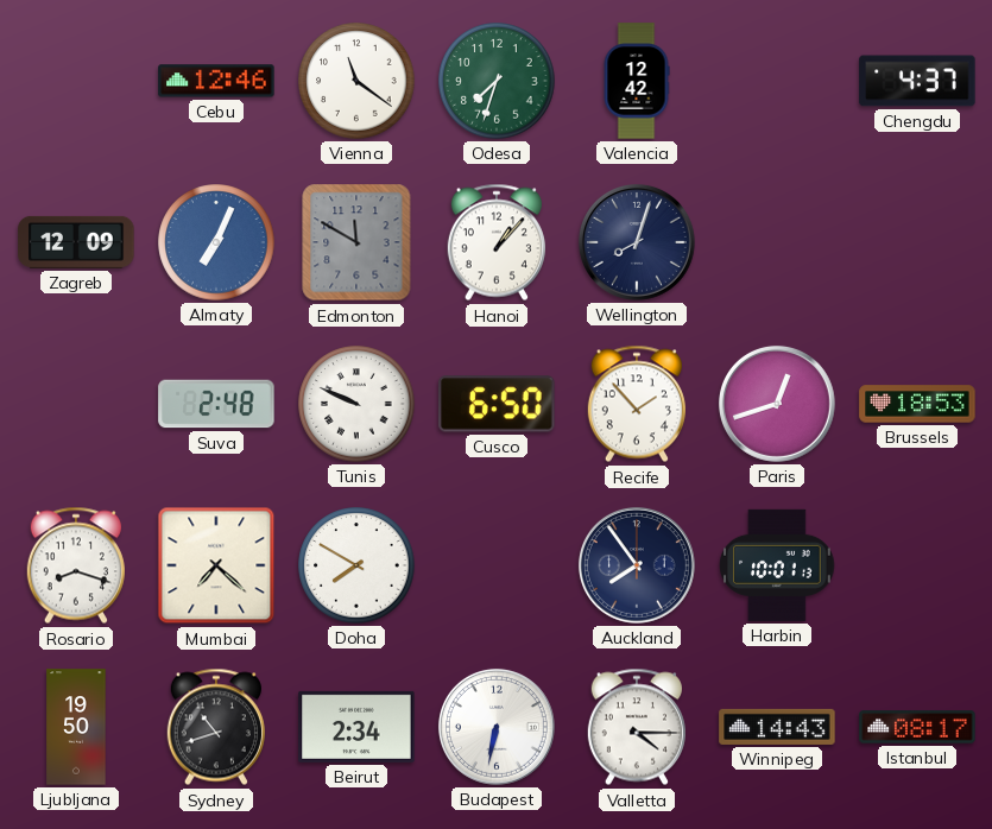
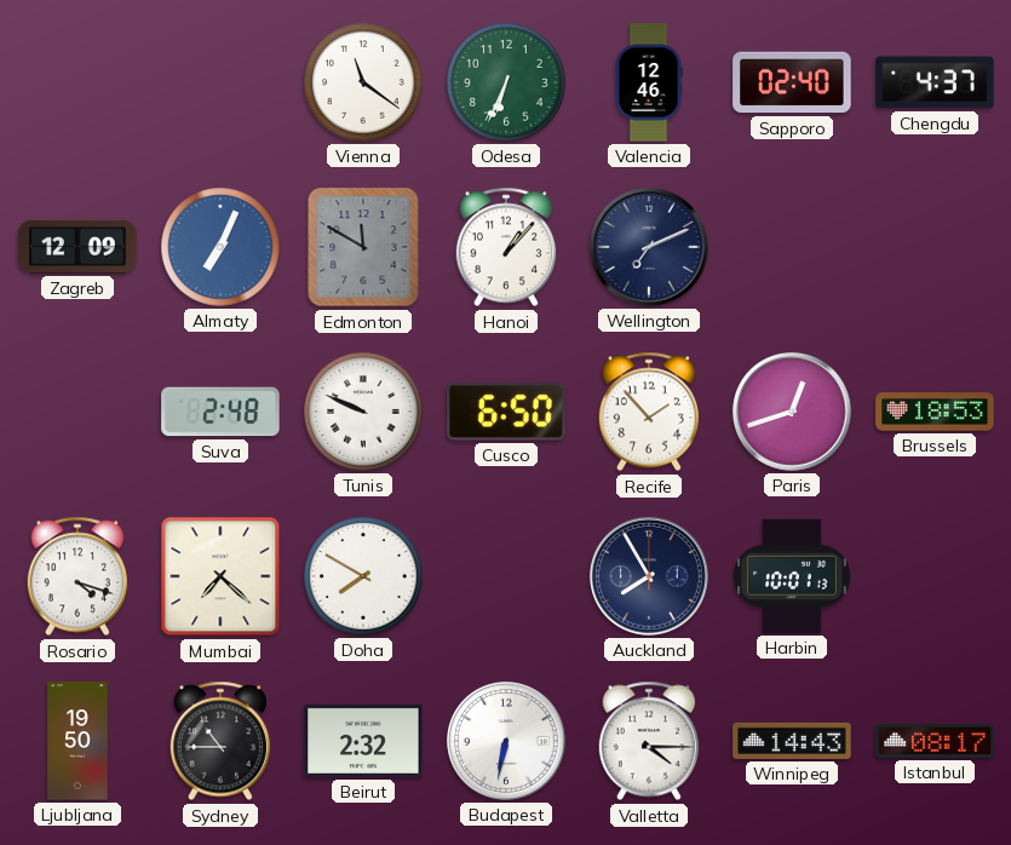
Cebu: 12:46 -> none (216, 81)
Odesa: 7:33 -> 6:34 (506, 82)
Valencia: 12:42 -> 12:46 (649, 82)
Sapporo: none -> 02:40 (792, 82)
Wellington: 8:03 -> 7:11 (649, 247)
Rosario: 8:18 -> 4:18 (77, 576)
Auckland: 7:54 -> 7:55 (649, 576)
Sydney: 10:42 -> 10:45 (220, 741)
Beirut: 2:34 -> 2:32 (363, 741)
